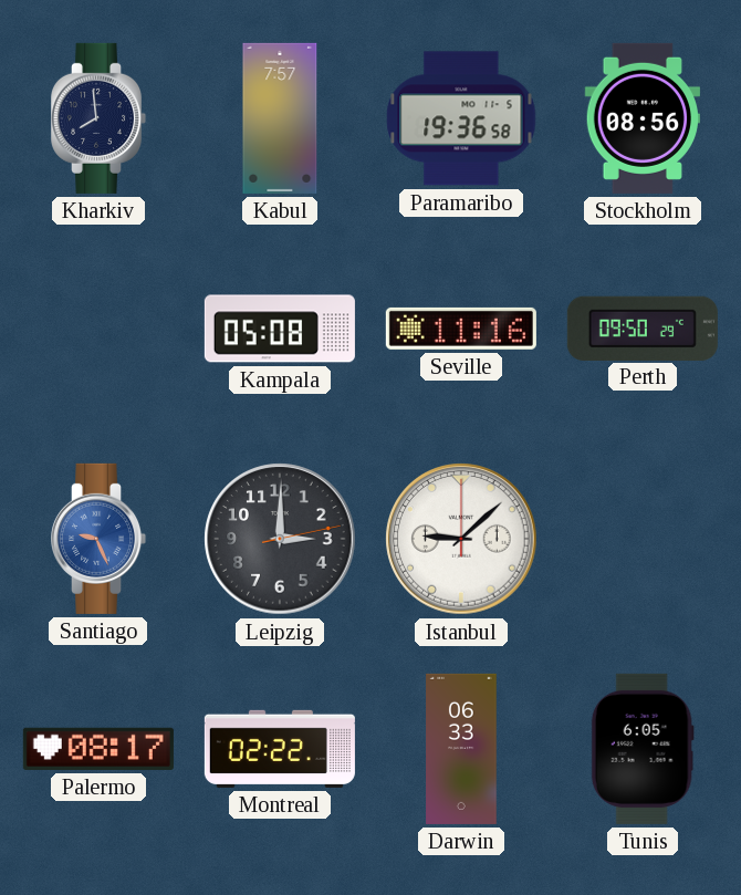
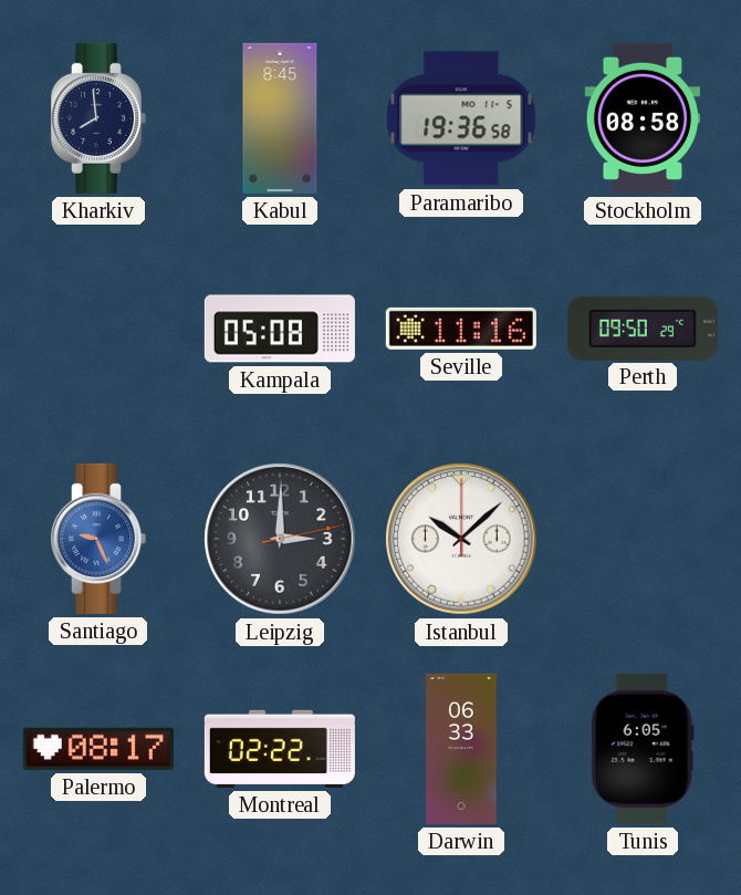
Kabul: 7:57 -> 8:45 (280, 118)
Stockholm: 08:56 -> 08:58 (641, 118)
Istanbul: 9:08 -> 10:08 (461, 539)
